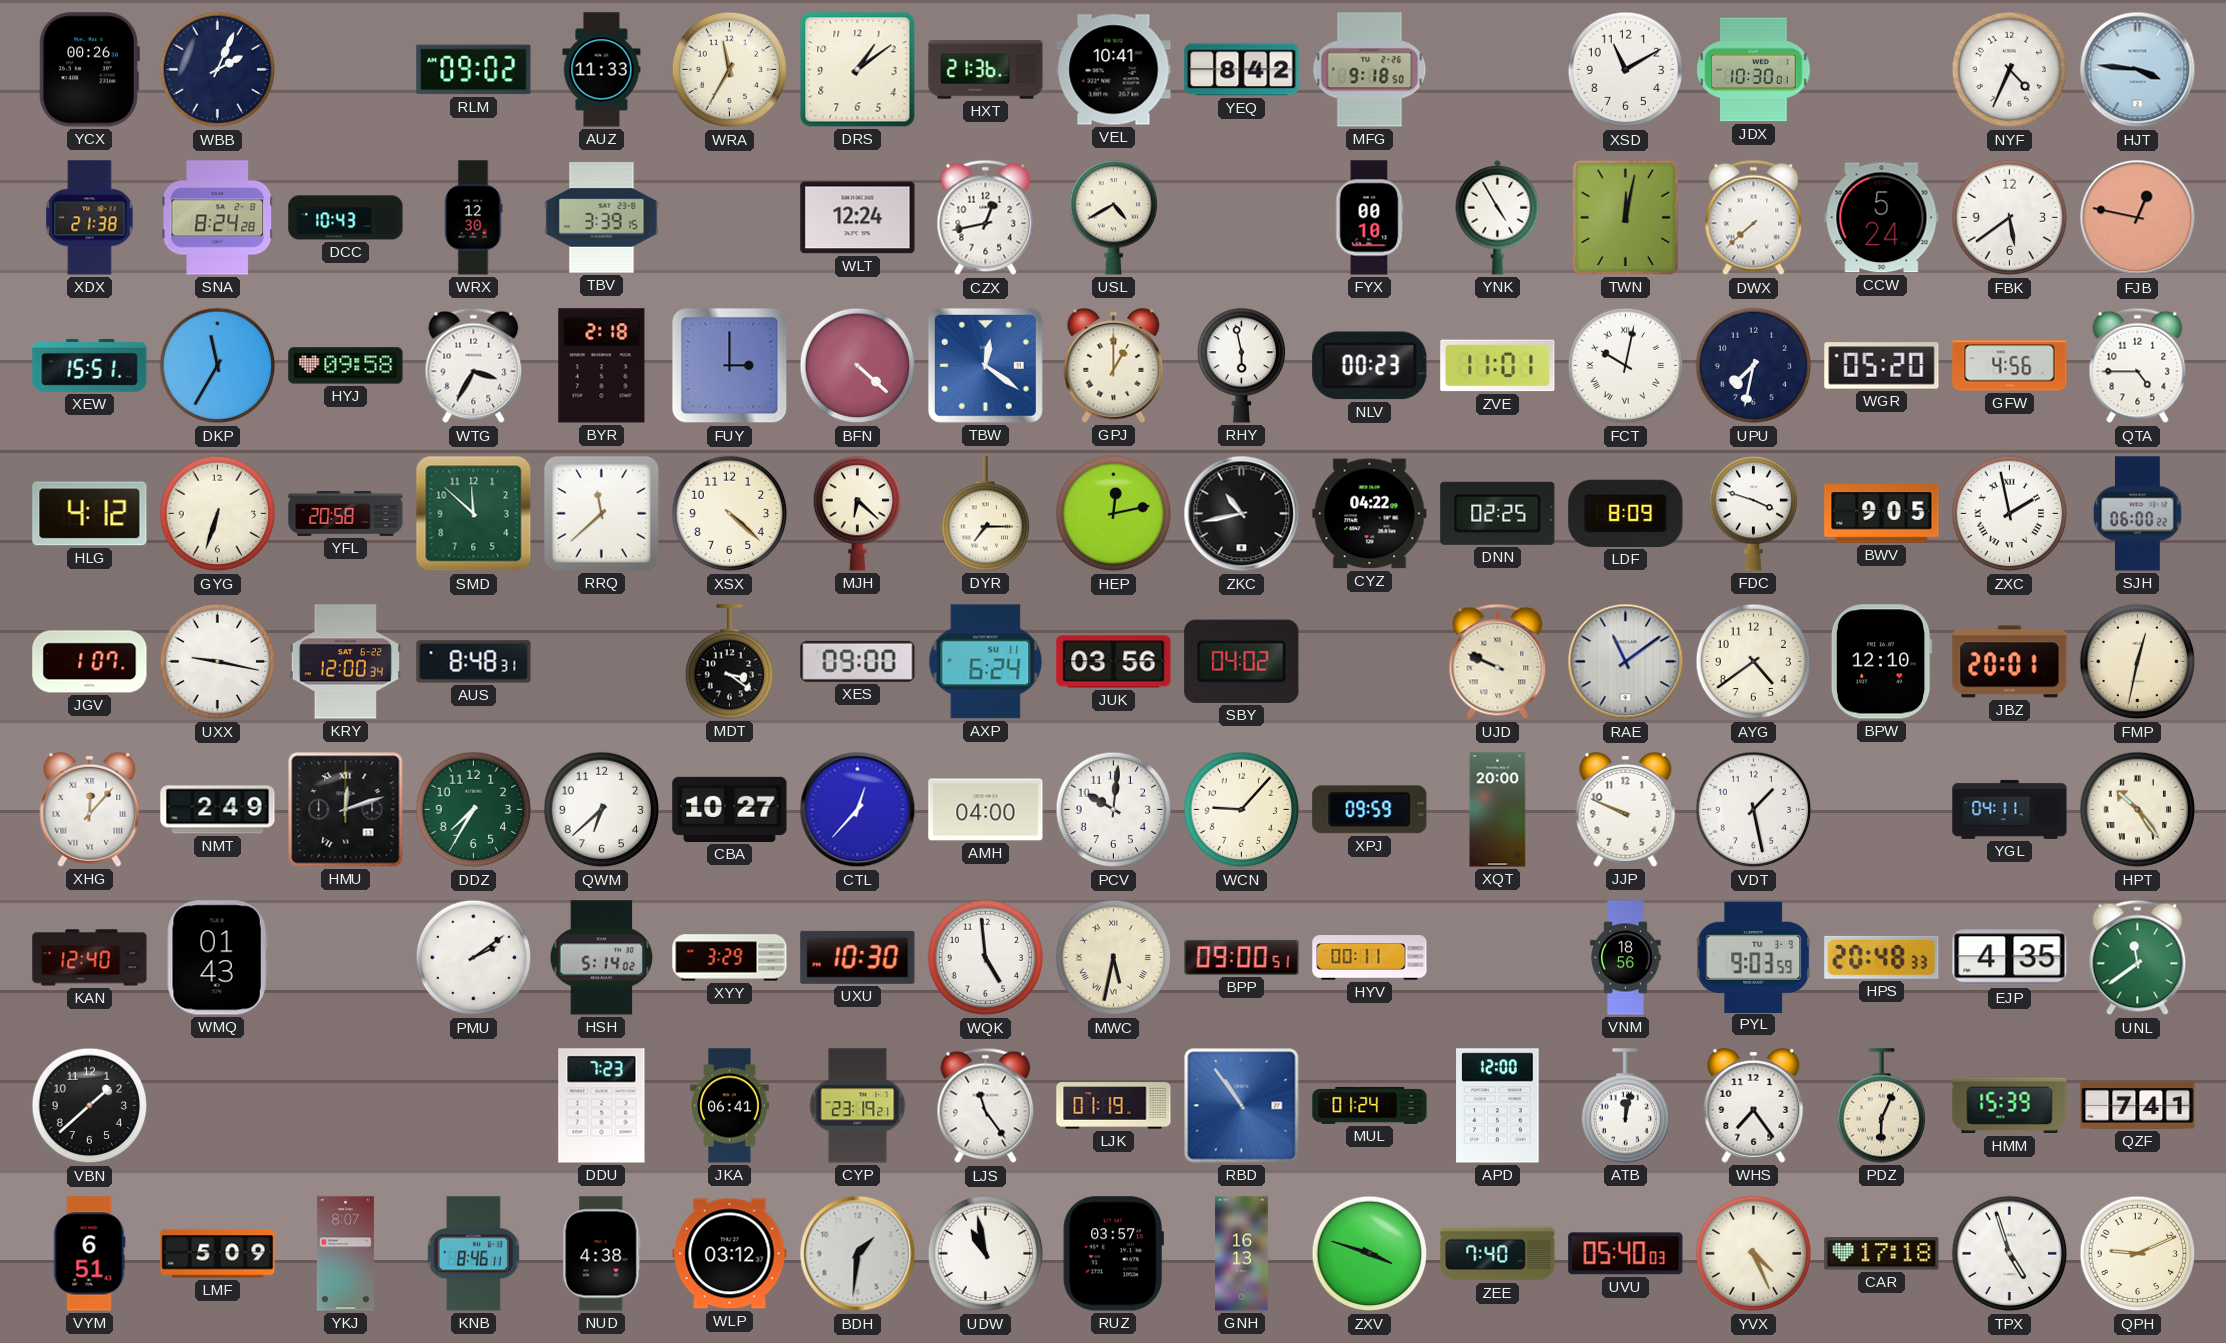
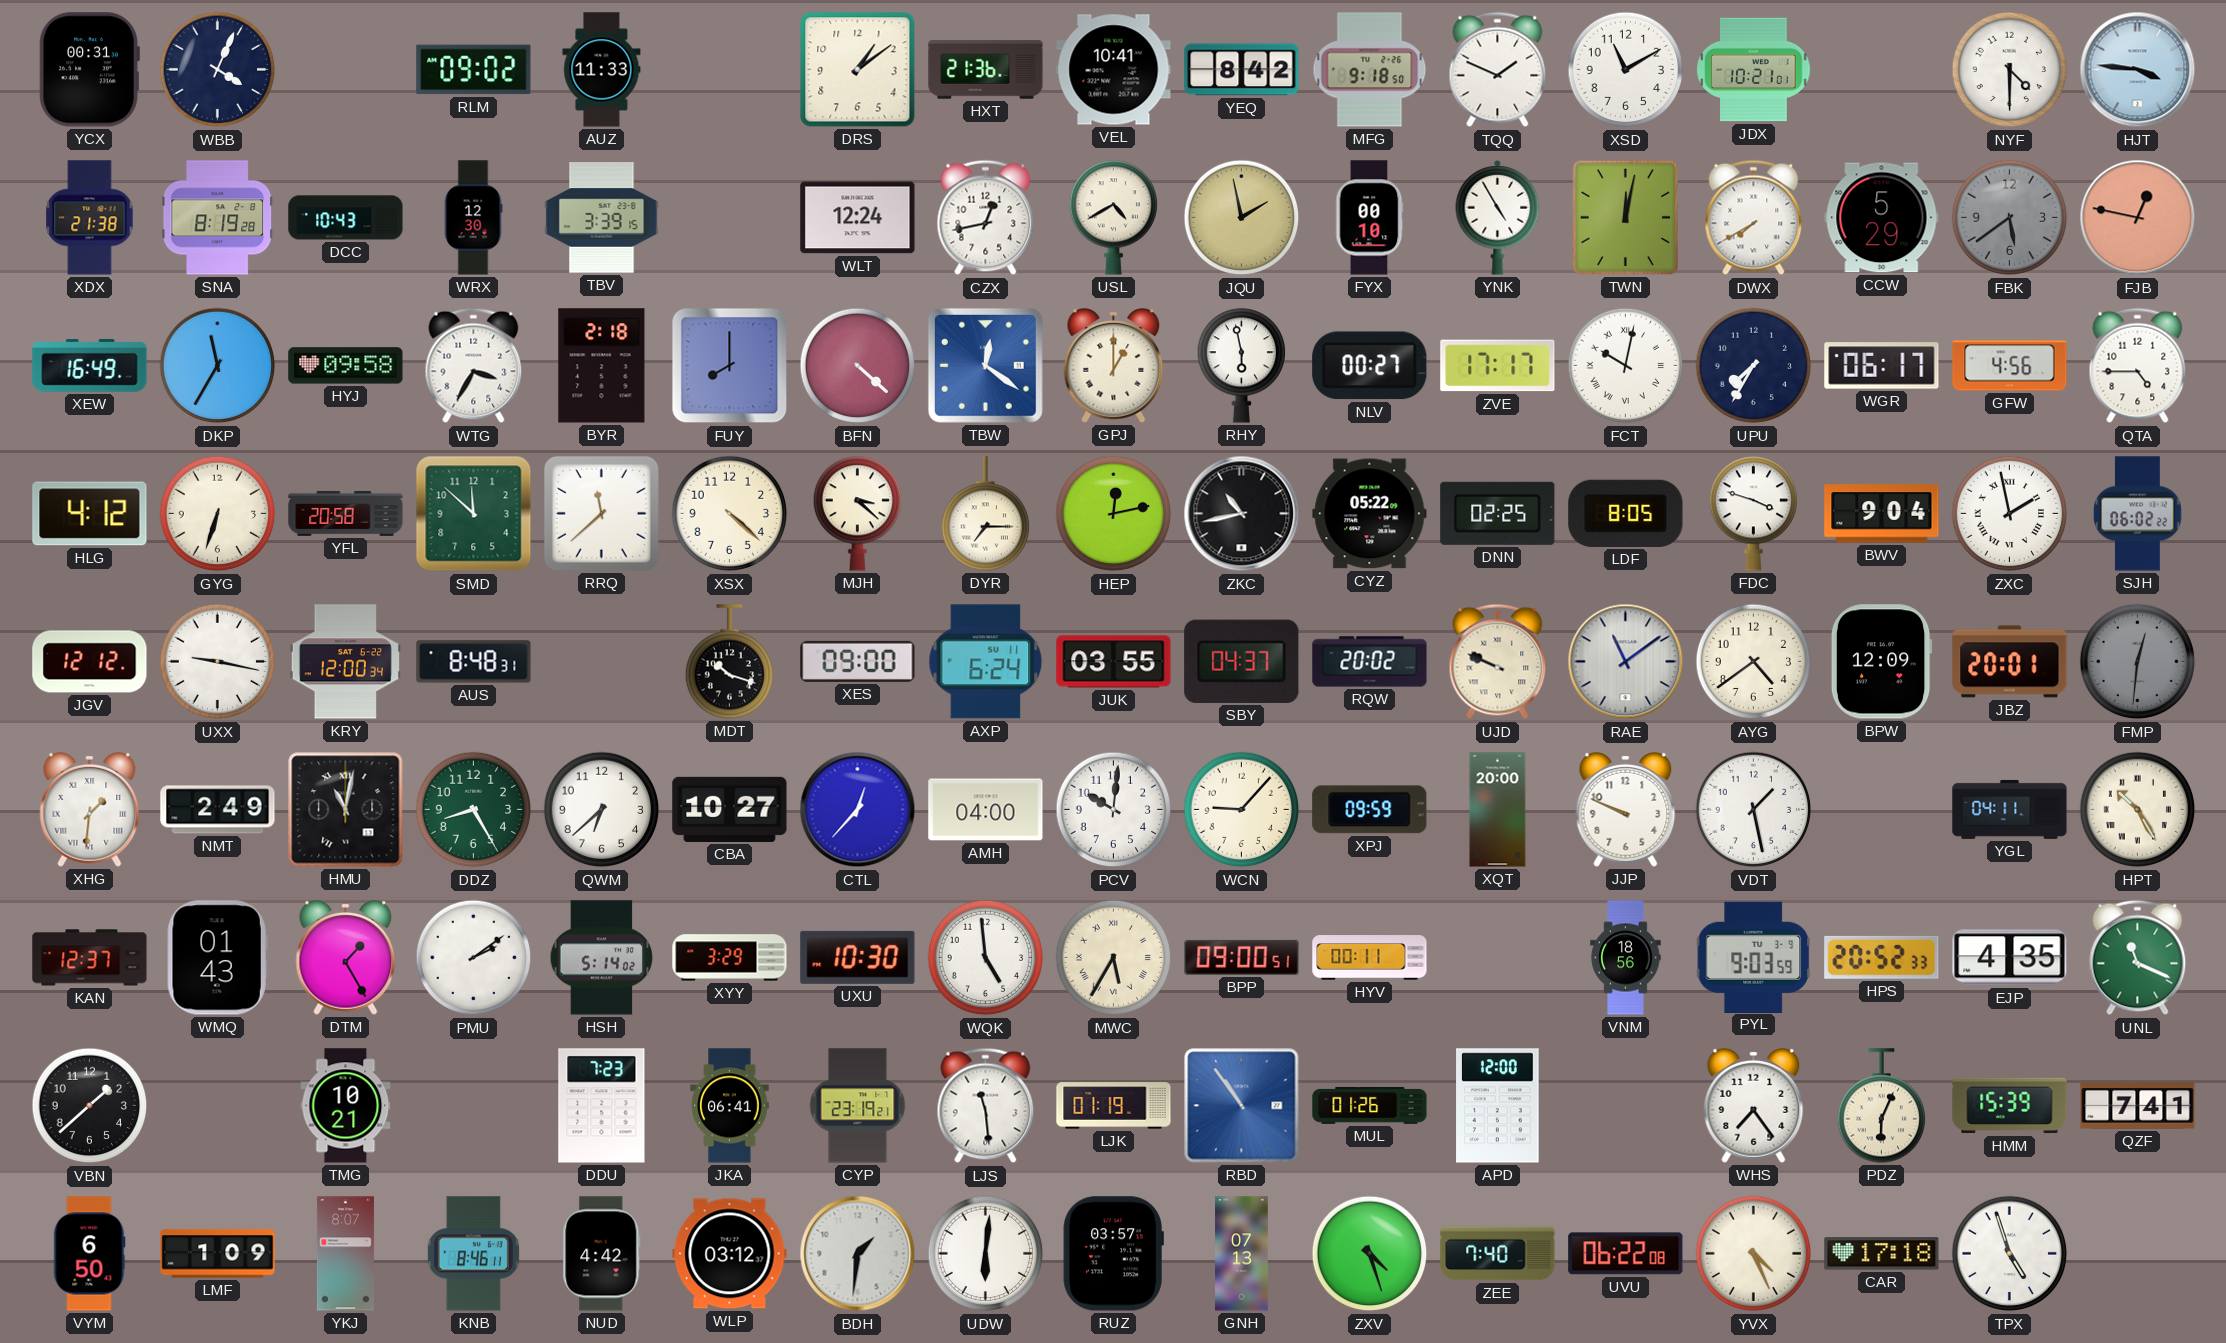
YCX: 00:26 -> 00:31 (89, 70)
WBB: 2:04 -> 4:04 (218, 70)
WRA: 11:35 -> none (730, 70)
TQQ: none -> 1:49 (1498, 70)
JDX: 10:30 -> 10:21 (1754, 70)
NYF: 4:34 -> 4:30 (2010, 70)
SNA: 8:24 -> 8:19 (218, 218)
JQU: none -> 1:58 (1242, 218)
DWX: 7:38 -> 7:40 (1754, 218)
CCW: 5:24 -> 5:29 (1882, 218)
FBK dial: white -> grey (2010, 218)
XEW: 15:51 -> 16:49 (90, 365)
FUY: 3:00 -> 8:00 (730, 366)
NLV: 00:23 -> 00:27 (1370, 366)
ZVE: 11:01 -> 17:17 (1498, 366)
UPU: 7:32 -> 7:35 (1754, 366)
WGR: 05:20 -> 06:17 (1882, 366)
MJH: 6:22 -> 3:22 (858, 514)
CYZ: 04:22 -> 05:22 (1370, 514)
LDF: 8:09 -> 8:05 (1626, 513)
BWV: 9:05 -> 9:04 (1882, 514)
SJH: 06:00 -> 06:02 (2138, 514)
JGV: 1:07 -> 12:12 (90, 662)
MDT: 3:21 -> 10:18 (730, 662)
JUK: 03:56 -> 03:55 (1114, 662)
SBY: 04:02 -> 04:37 (1242, 661)
RQW: none -> 20:02 (1370, 662)
BPW: 12:10 -> 12:09 (1881, 662)
FMP: 12:32 -> 12:31 (2138, 662)
FMP dial: cream -> grey (2138, 662)
XHG: 12:07 -> 1:31 (90, 809)
HMU: 12:12 -> 11:02 (346, 810)
DDZ: 7:35 -> 8:25 (474, 810)
HPT: 10:24 -> 10:25 (2138, 810)
KAN: 12:40 -> 12:37 (90, 958)
DTM: none -> 1:25 (346, 957)
MWC: 5:32 -> 5:35 (1114, 958)
HPS: 20:48 -> 20:52 (1882, 957)
UNL: 11:39 -> 11:19 (2138, 958)
TMG: none -> 10:21 (346, 1106)
LJS: 11:24 -> 11:29 (986, 1106)
MUL: 01:24 -> 01:26 (1370, 1105)
ATB: 12:02 -> none (1626, 1106)
VYM: 6:51 -> 6:50 (90, 1254)
LMF: 5:09 -> 1:09 (218, 1254)
NUD: 4:38 -> 4:42 (602, 1254)
UDW: 10:58 -> 6:01 (986, 1254)
GNH: 16:13 -> 07:13 (1242, 1254)
ZXV: 3:48 -> 4:27 (1370, 1254)
UVU: 05:40 -> 06:22 (1626, 1254)
QPH: 9:11 -> none (2138, 1254)
